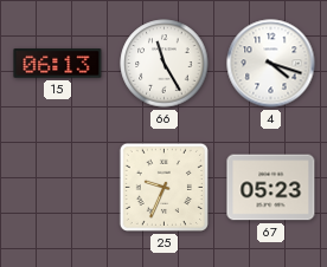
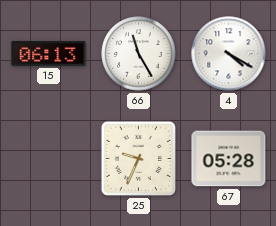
4: 4:18 -> 4:20 (229, 54)
67: 05:23 -> 05:28 (229, 159)
